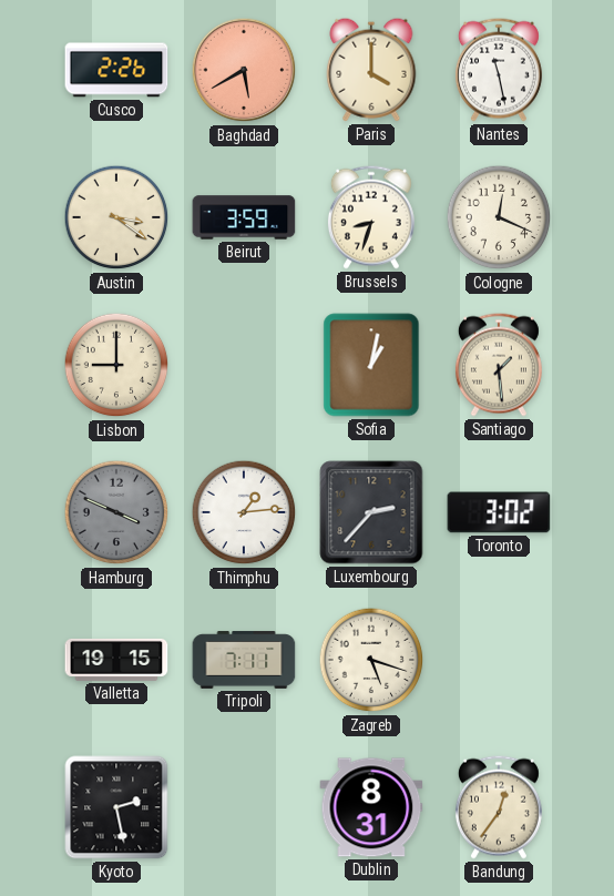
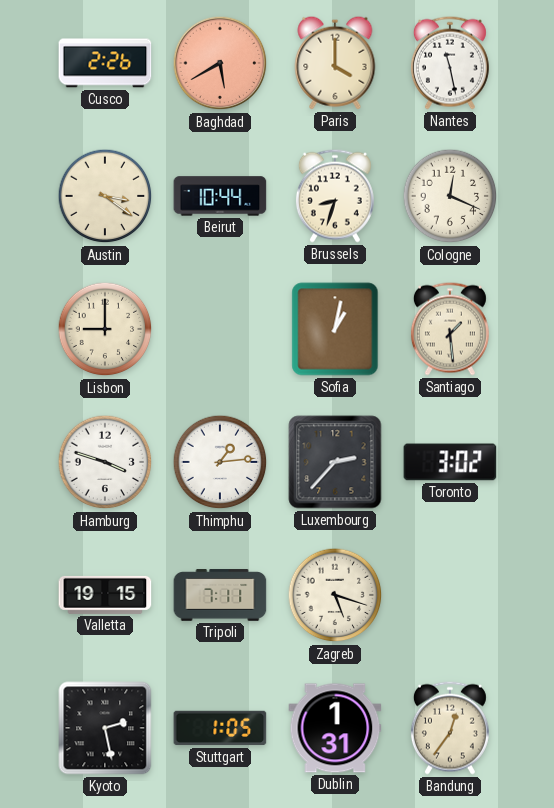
Beirut: 3:59 -> 10:44 (220, 196)
Hamburg: 3:49 -> 3:48 (105, 462)
Hamburg dial: grey -> white (105, 462)
Stuttgart: none -> 1:05 (220, 728)
Dublin: 8:31 -> 1:31 (335, 728)
